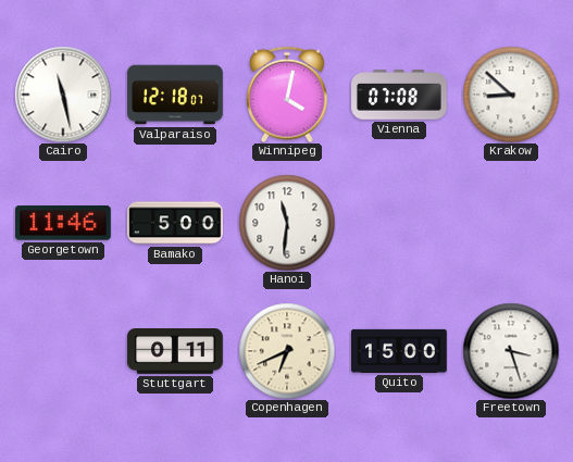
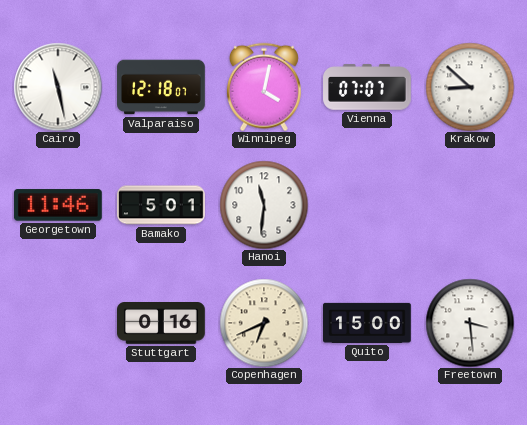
Vienna: 07:08 -> 07:07 (367, 87)
Bamako: 5:00 -> 5:01 (162, 205)
Stuttgart: 0:11 -> 0:16 (162, 324)
Freetown: 3:27 -> 3:29 (470, 323)
